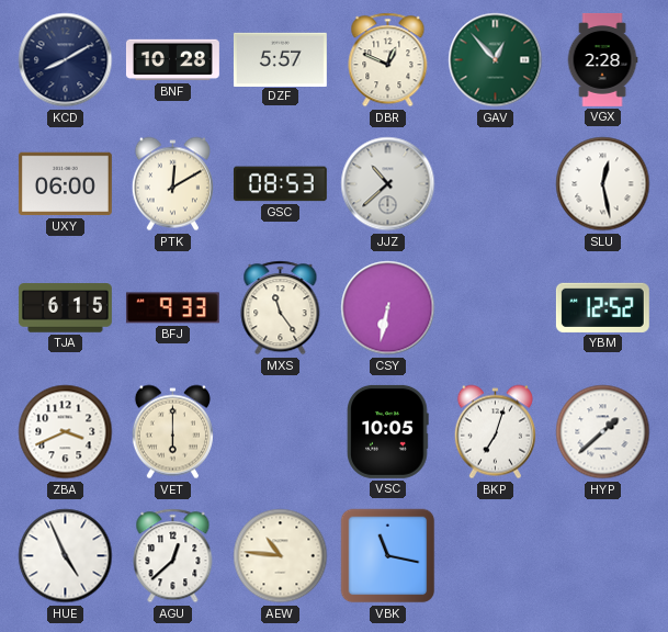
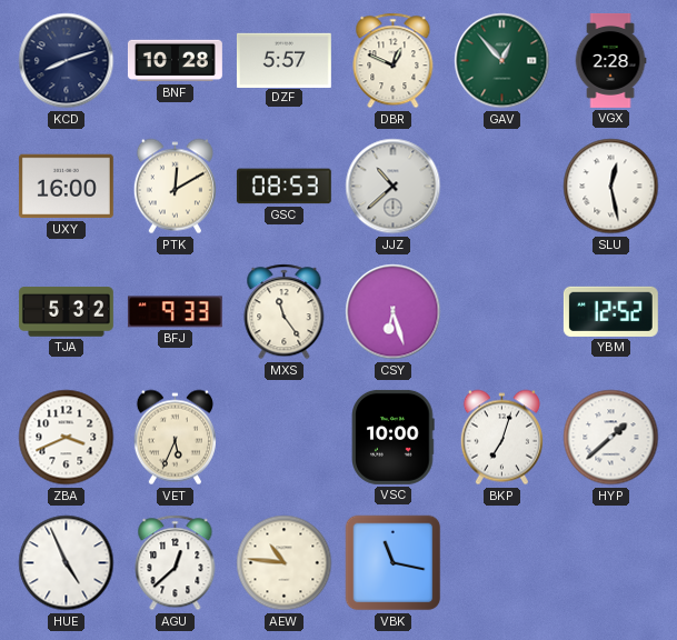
KCD: 8:10 -> 8:12 (67, 61)
UXY: 06:00 -> 16:00 (66, 187)
TJA: 6:15 -> 5:32 (66, 312)
CSY: 6:32 -> 6:27 (394, 312)
VET: 6:00 -> 5:34 (175, 438)
VSC: 10:05 -> 10:00 (394, 437)
